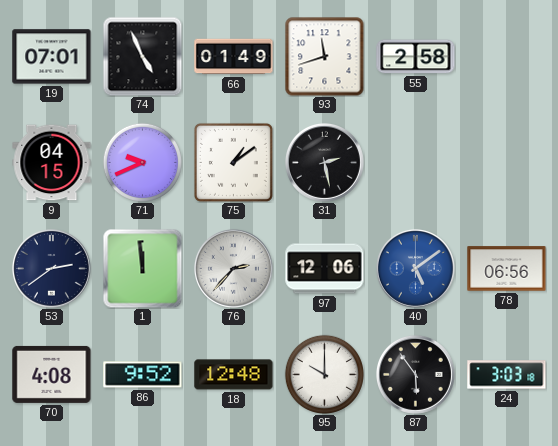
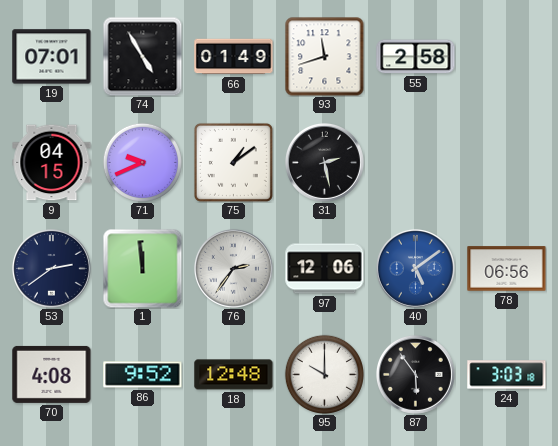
74: 4:56 -> 4:55 (142, 56)
76: 2:37 -> 2:36 (233, 268)
